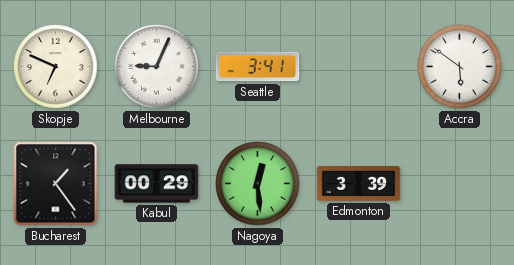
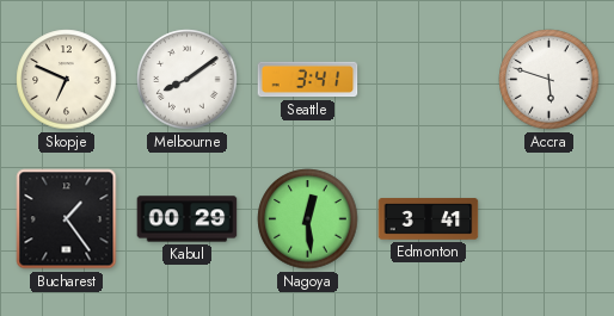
Melbourne: 9:04 -> 8:09 (188, 80)
Accra: 5:51 -> 5:48 (549, 80)
Edmonton: 3:39 -> 3:41 (429, 219)
